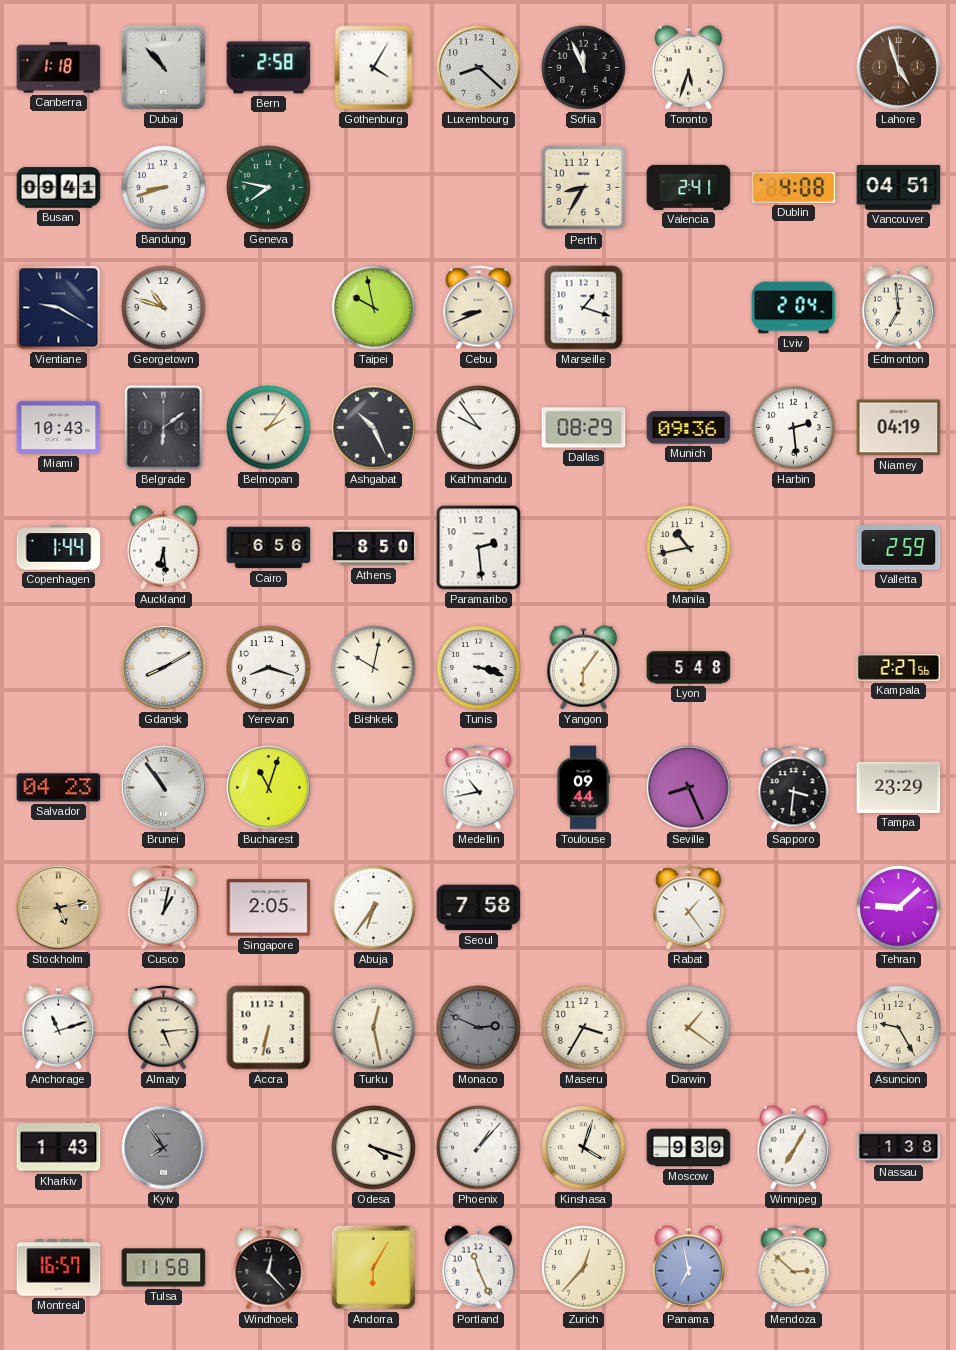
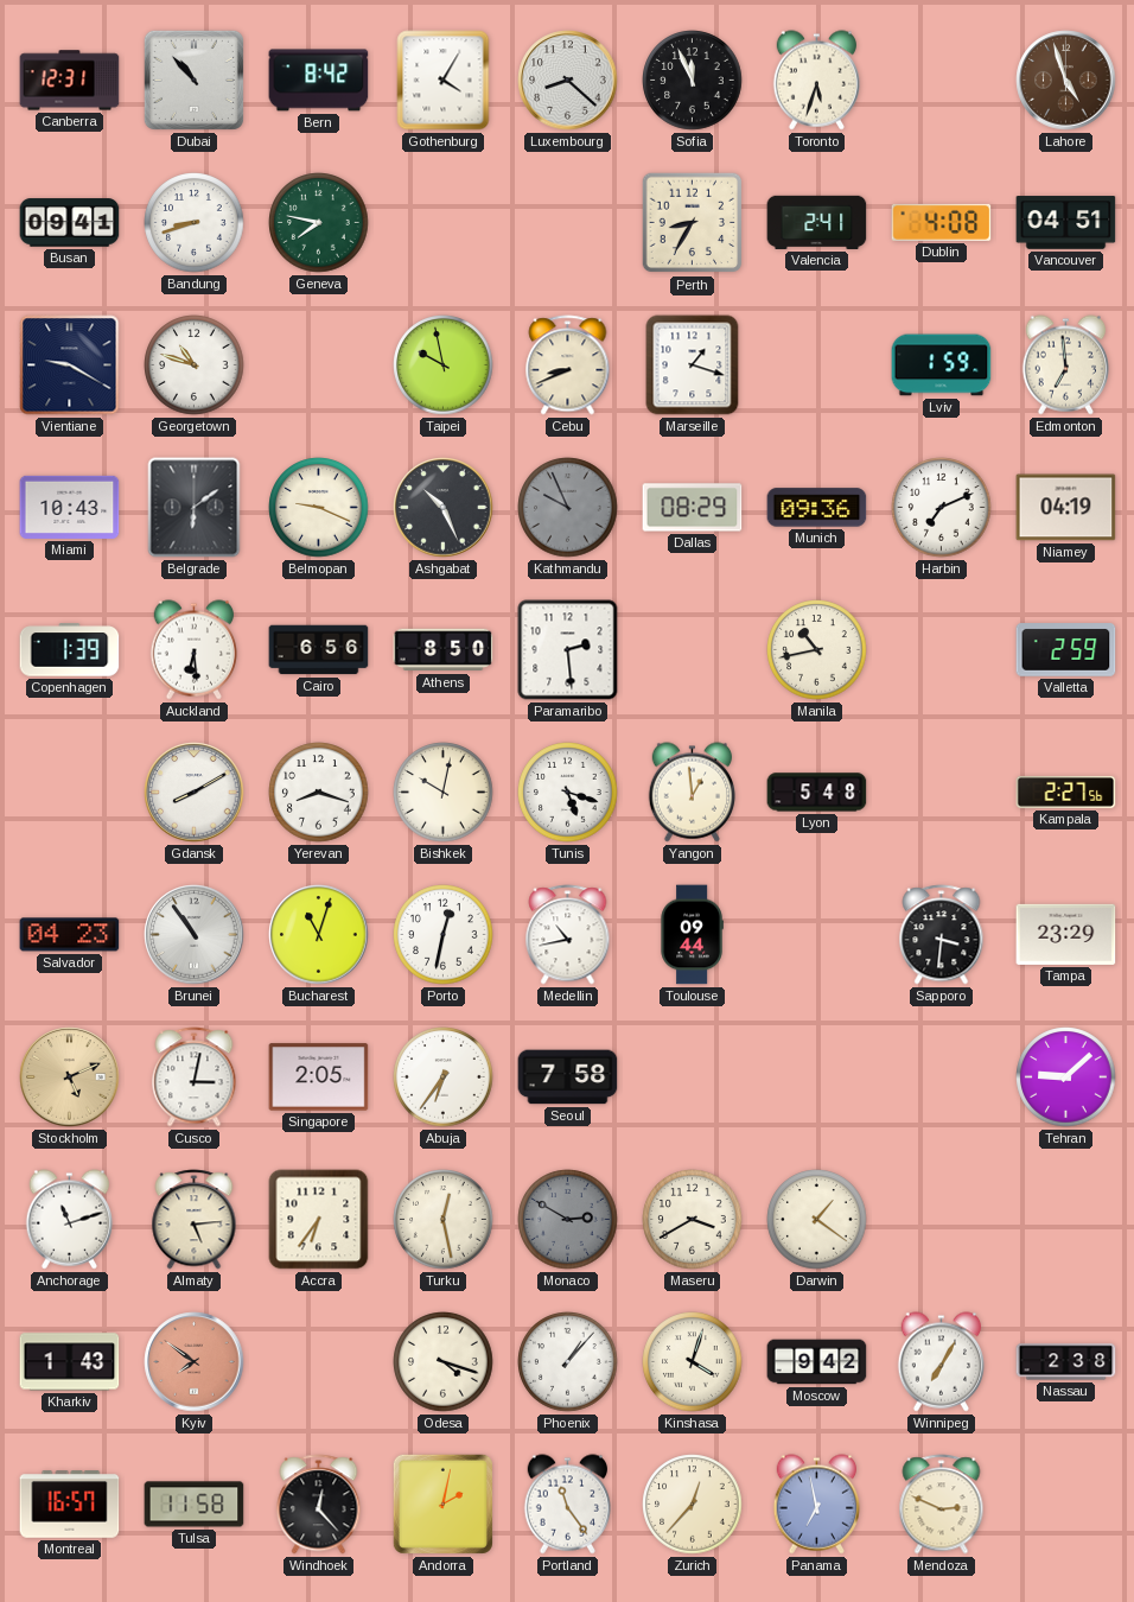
Canberra: 1:18 -> 12:31 (70, 81)
Bern: 2:58 -> 8:42 (319, 81)
Lviv: 2:04 -> 1:59 (942, 365)
Belmopan: 2:06 -> 9:19 (319, 508)
Kathmandu: 9:54 -> 9:56 (568, 508)
Kathmandu dial: white -> grey (568, 508)
Harbin: 2:29 -> 7:11 (942, 508)
Copenhagen: 1:44 -> 1:39 (70, 650)
Tunis: 3:18 -> 5:18 (568, 793)
Yangon: 6:06 -> 12:59 (693, 793)
Porto: none -> 12:32 (444, 935)
Seville: 8:26 -> none (689, 788)
Stockholm: 5:13 -> 5:11 (70, 1077)
Cusco: 1:02 -> 3:02 (195, 1077)
Rabat: 1:24 -> none (689, 908)
Accra: 6:32 -> 6:36 (319, 1220)
Monaco: 2:49 -> 2:50 (568, 1220)
Maseru: 3:35 -> 3:40 (693, 1220)
Asuncion: 9:25 -> none (899, 1028)
Kyiv: 7:54 -> 7:51 (195, 1362)
Kyiv dial: grey -> salmon (195, 1362)
Moscow: 9:39 -> 9:42 (817, 1362)
Nassau: 1:38 -> 2:38 (1066, 1362)
Andorra: 6:05 -> 2:02 (442, 1504)
Portland: 11:26 -> 11:24 (568, 1505)
Mendoza: 2:52 -> 2:49 (942, 1505)
